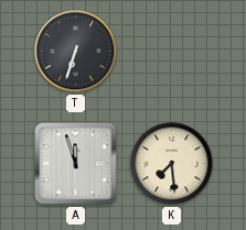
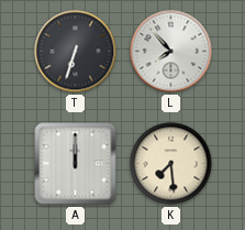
L: none -> 7:53 (171, 52)
A: 11:57 -> 12:00 (76, 164)
